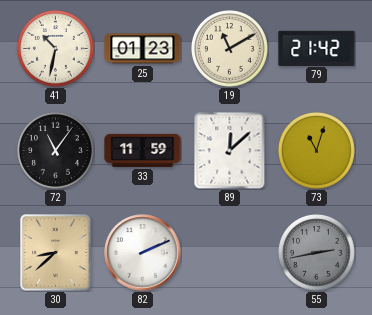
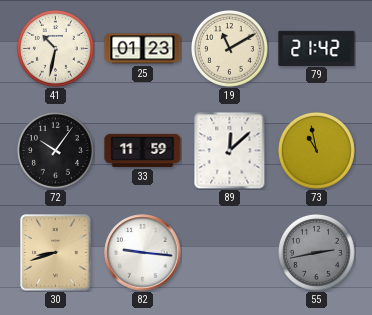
72: 11:06 -> 10:06 (55, 150)
73: 11:03 -> 10:58 (316, 150)
30: 8:38 -> 8:42 (56, 253)
82: 2:11 -> 9:16 (143, 253)
